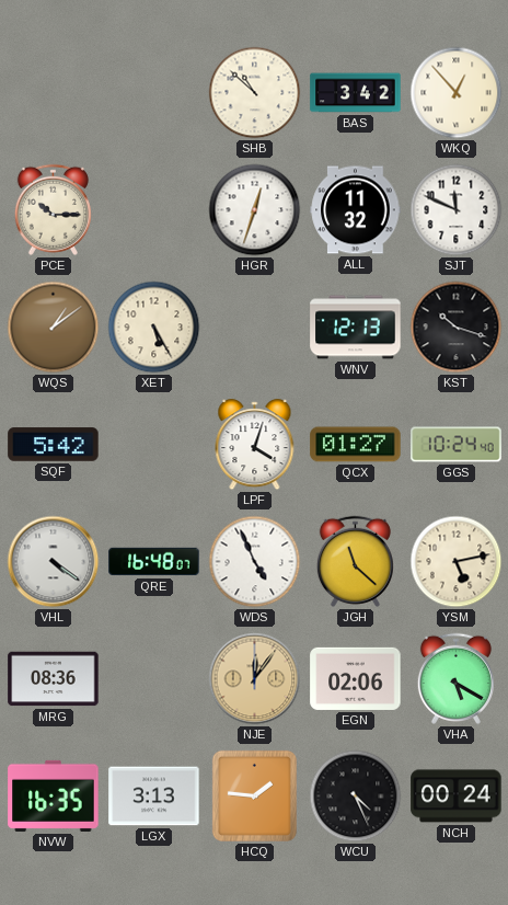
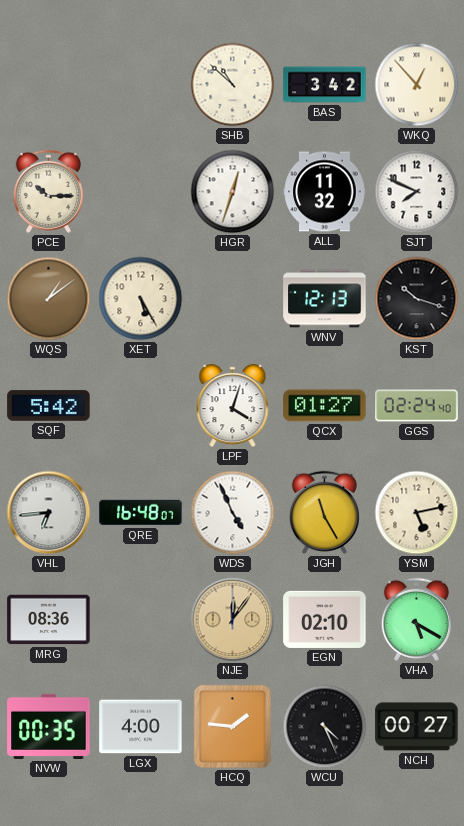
SJT: 11:49 -> 7:49 (417, 192)
GGS: 10:24 -> 02:24 (417, 406)
VHL: 4:21 -> 6:44 (49, 513)
JGH: 11:22 -> 11:25 (324, 512)
EGN: 02:06 -> 02:10 (325, 619)
NVW: 16:35 -> 00:35 (49, 726)
LGX: 3:13 -> 4:00 (141, 727)
NCH: 00:24 -> 00:27 (417, 727)
